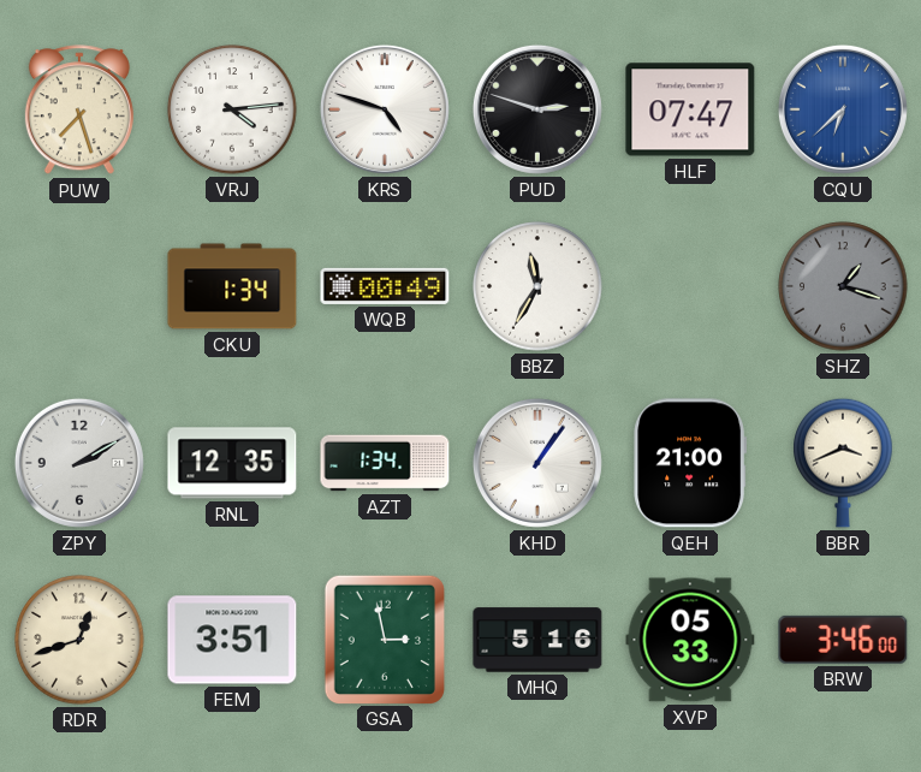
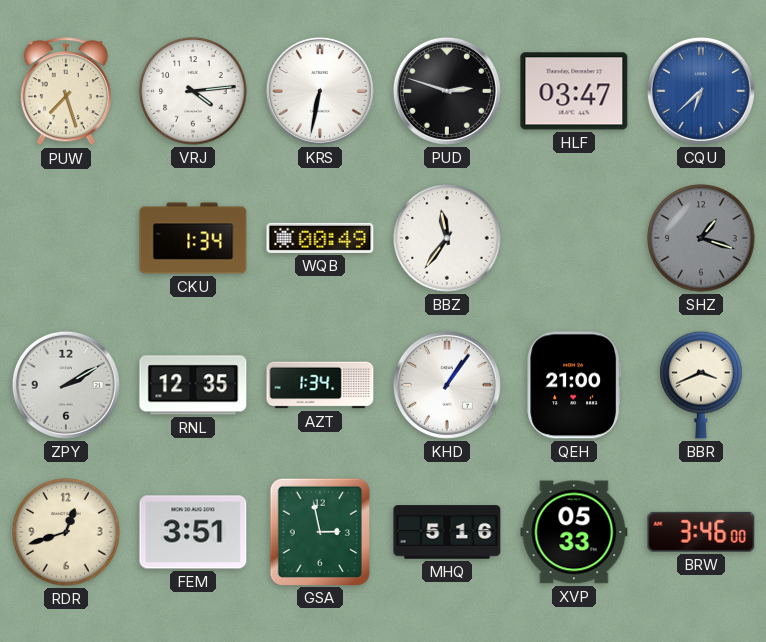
KRS: 4:48 -> 6:32 (320, 91)
HLF: 07:47 -> 03:47 (574, 91)
BBZ: 11:35 -> 11:36 (447, 238)
